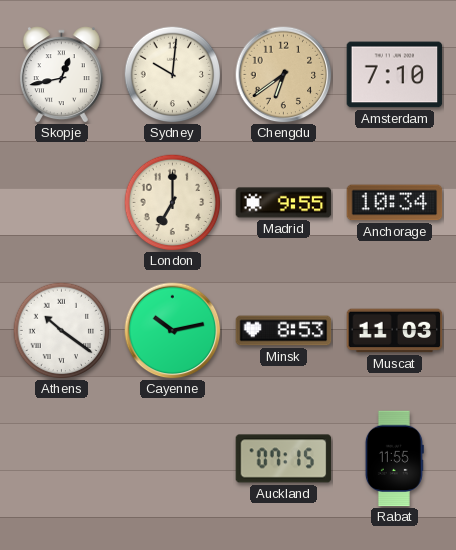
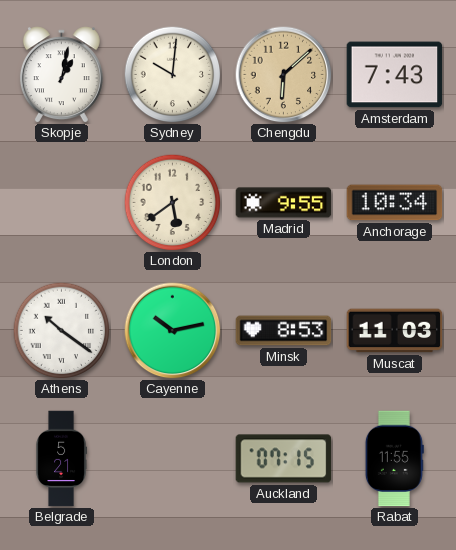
Skopje: 12:43 -> 1:02 (61, 75)
Chengdu: 6:39 -> 6:08 (284, 75)
Amsterdam: 7:10 -> 7:43 (395, 75)
London: 7:00 -> 5:39 (172, 202)
Belgrade: none -> 5:21 (61, 459)
